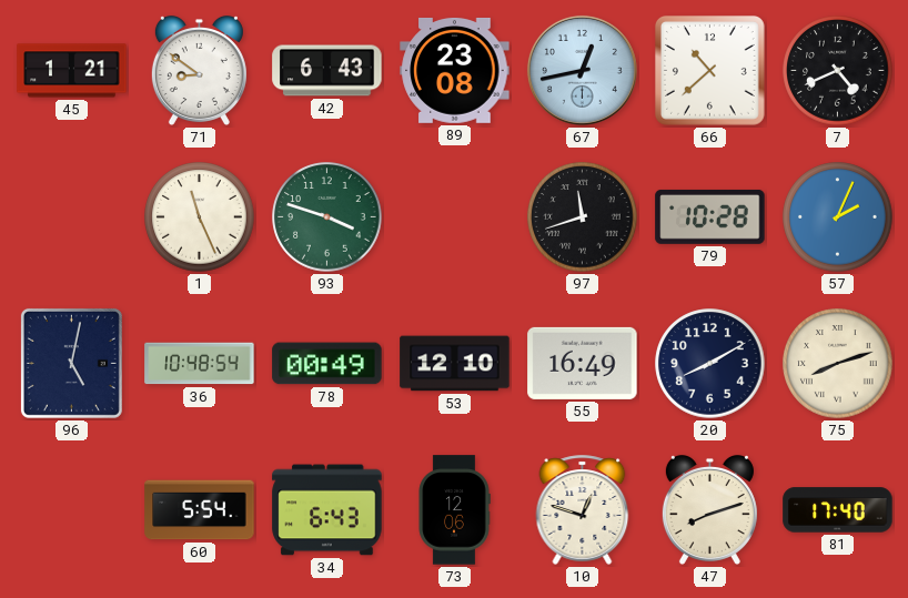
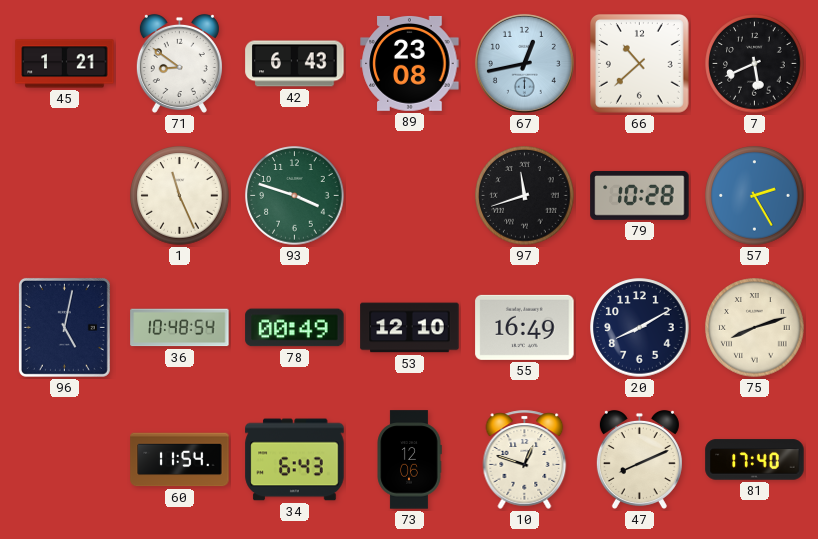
7: 4:41 -> 5:41 (755, 64)
57: 2:04 -> 2:25 (755, 196)
60: 5:54 -> 11:54 (180, 460)
47: 8:12 -> 8:11 (639, 459)
